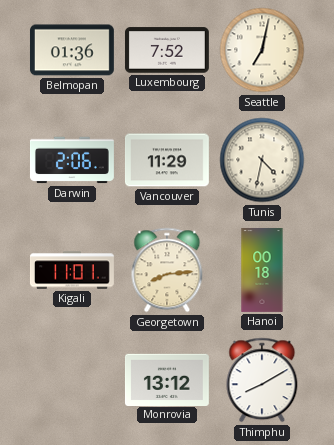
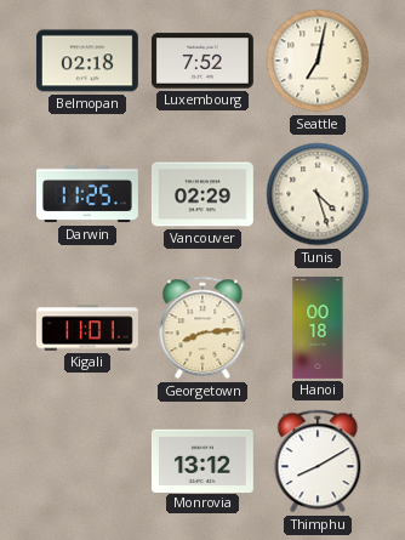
Belmopan: 01:36 -> 02:18 (87, 61)
Darwin: 2:06 -> 11:25 (87, 194)
Vancouver: 11:29 -> 02:29 (202, 194)
Tunis: 4:32 -> 4:27 (318, 194)
